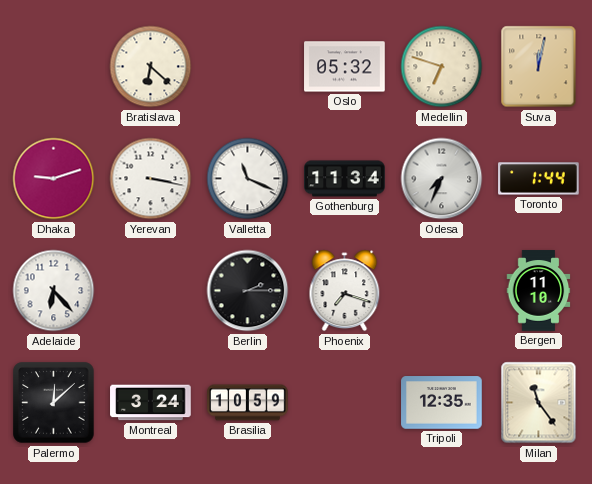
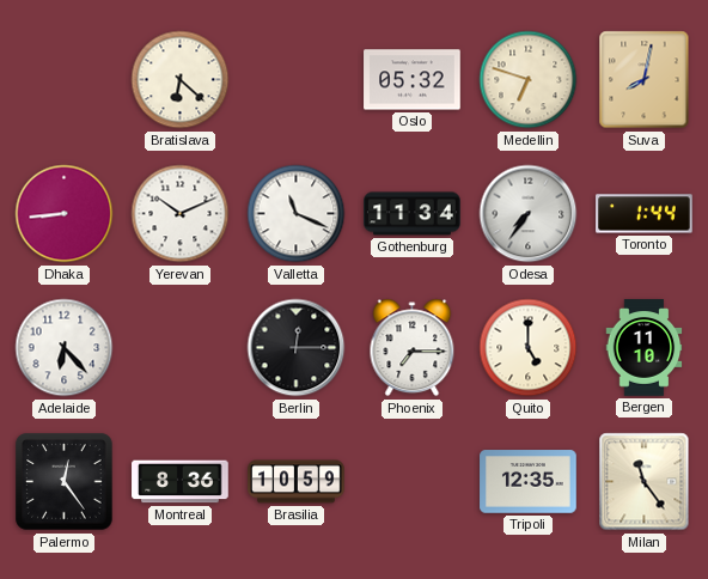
Suva: 12:02 -> 8:02 (645, 80)
Dhaka: 9:12 -> 8:44 (65, 214)
Yerevan: 3:17 -> 10:11 (181, 214)
Odesa: 7:34 -> 7:36 (529, 214)
Berlin: 2:15 -> 12:15 (297, 348)
Phoenix: 7:18 -> 7:15 (413, 348)
Quito: none -> 5:00 (529, 348)
Palermo: 12:08 -> 12:24 (65, 482)
Montreal: 3:24 -> 8:36 (181, 482)
